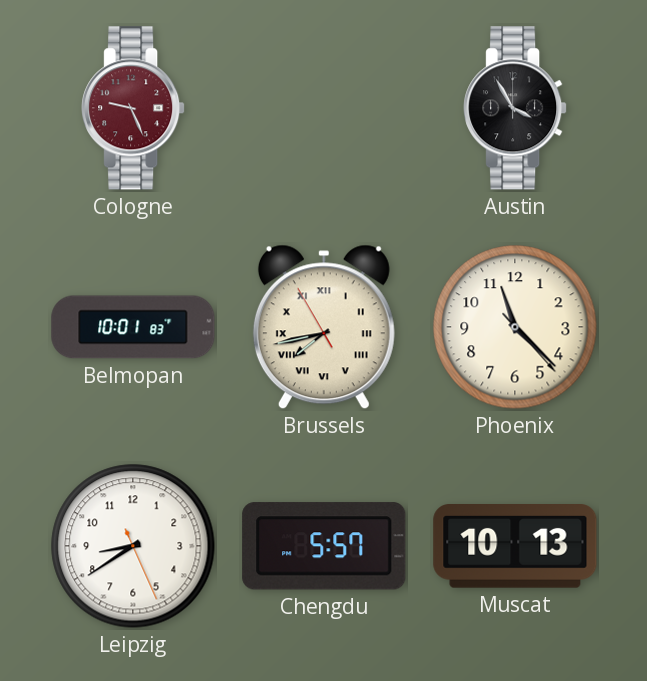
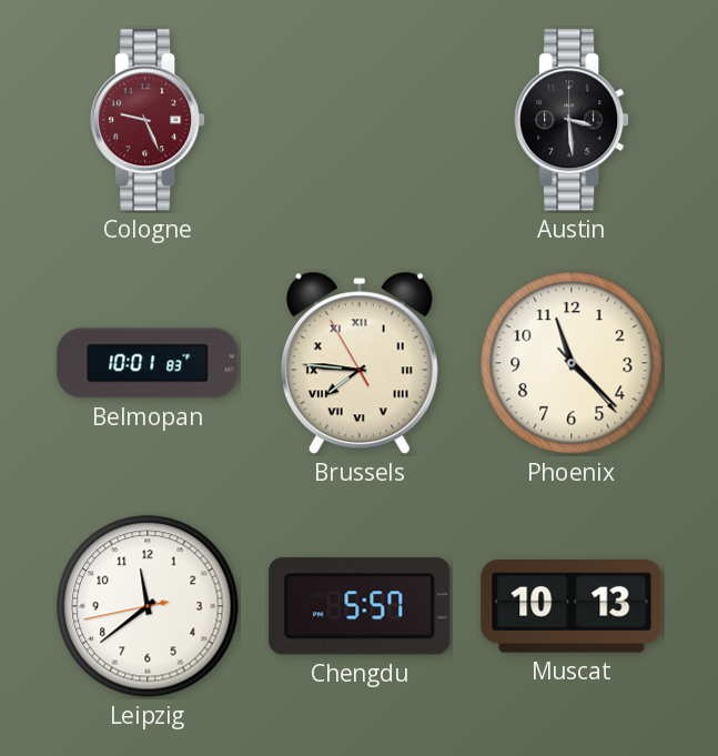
Austin: 3:55 -> 3:29 (572, 120)
Brussels: 7:42 -> 7:45 (360, 363)
Leipzig: 8:39 -> 11:38 (148, 606)
